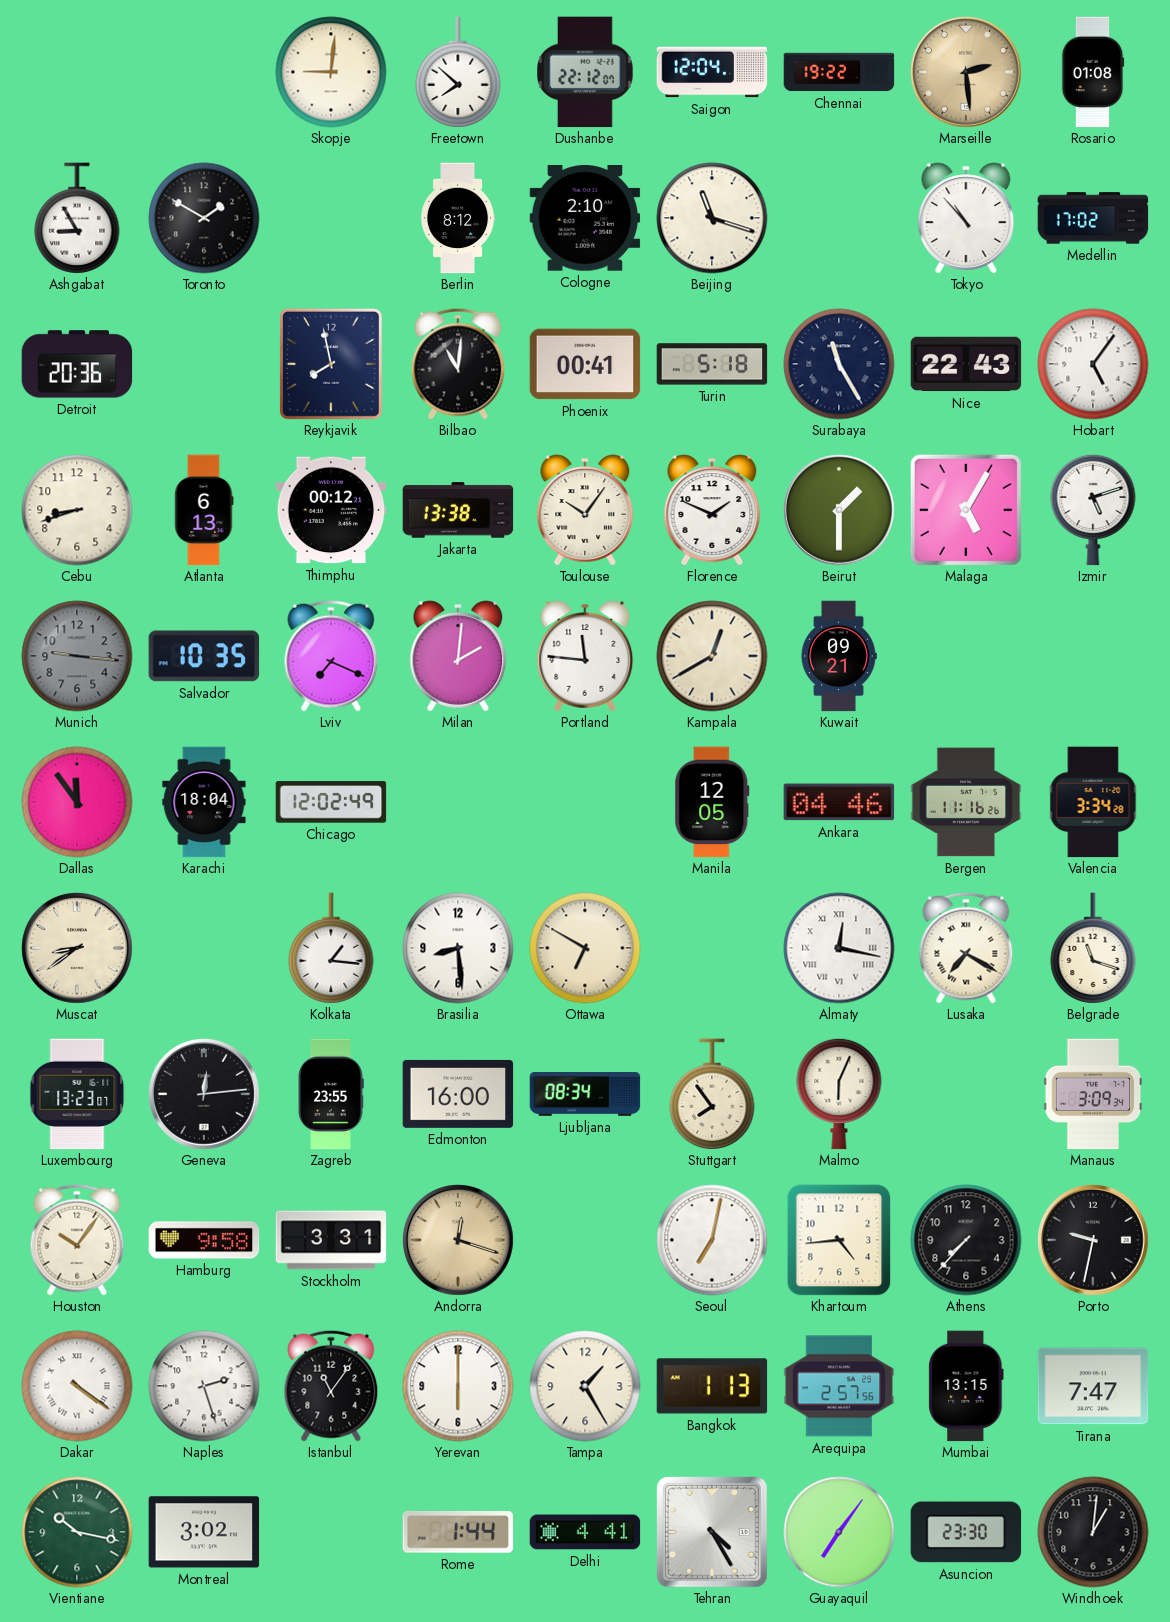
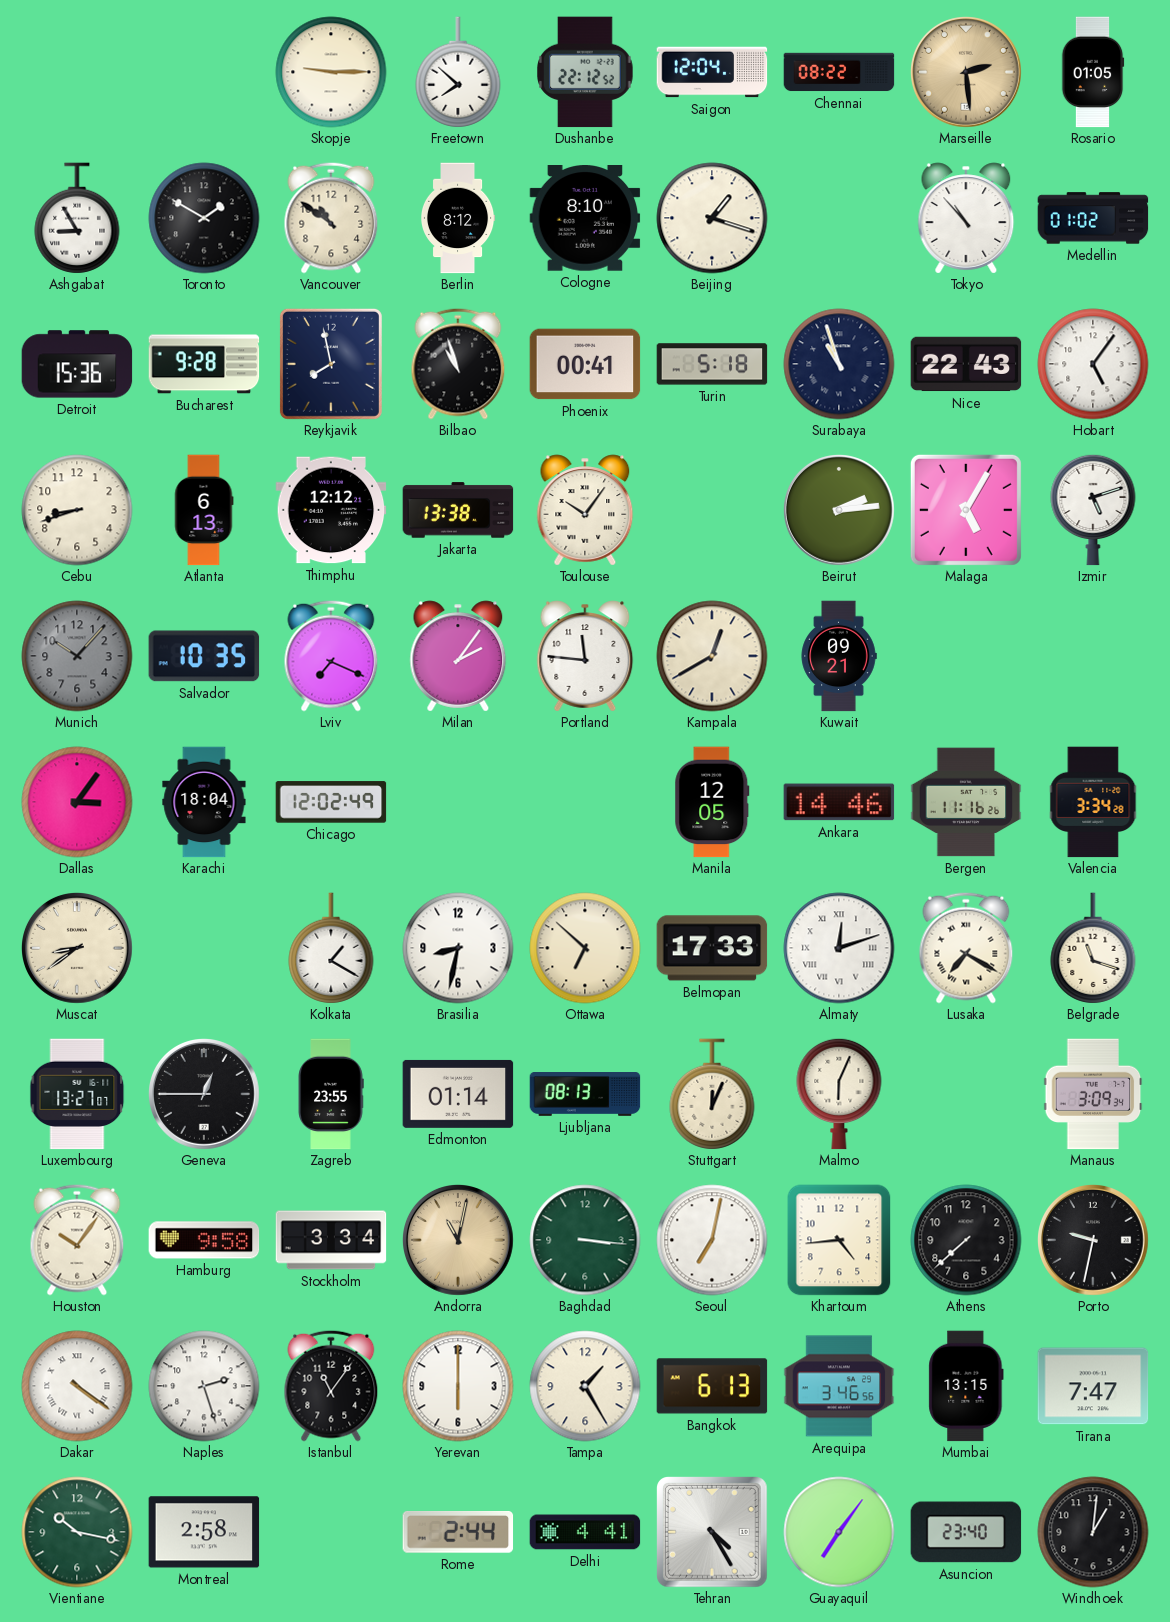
Skopje: 9:01 -> 9:15 (331, 72)
Dushanbe: 22:12:07 -> 22:12:52 (585, 72)
Chennai: 19:22 -> 08:22 (839, 72)
Rosario: 01:08 -> 01:05 (1093, 72)
Vancouver: none -> 10:51 (331, 218)
Cologne: 2:10 -> 8:10 (585, 219)
Beijing: 11:18 -> 1:18 (712, 218)
Medellin: 17:02 -> 01:02 (1093, 218)
Detroit: 20:36 -> 15:36 (77, 364)
Bucharest: none -> 9:28 (204, 364)
Bilbao: 11:01 -> 10:57 (458, 364)
Surabaya: 11:25 -> 10:57 (839, 364)
Thimphu: 00:12 -> 12:12 (331, 510)
Florence: 1:49 -> none (712, 510)
Beirut: 1:30 -> 2:14 (840, 511)
Munich: 9:16 -> 10:07 (77, 656)
Milan: 2:01 -> 2:06 (458, 656)
Dallas: 11:54 -> 3:06 (77, 802)
Ankara: 04:46 -> 14:46 (839, 802)
Kolkata: 1:16 -> 1:20 (331, 948)
Brasilia: 8:29 -> 8:32 (458, 948)
Ottawa: 6:50 -> 6:52 (585, 948)
Belmopan: none -> 17:33 (712, 948)
Almaty: 12:17 -> 12:12 (839, 948)
Luxembourg: 13:23 -> 13:27 (77, 1094)
Geneva: 12:14 -> 12:45 (205, 1095)
Edmonton: 16:00 -> 01:14 (458, 1094)
Ljubljana: 08:34 -> 08:13 (585, 1095)
Stuttgart: 7:54 -> 12:04 (712, 1094)
Stockholm: 3:31 -> 3:34 (331, 1240)
Andorra: 12:18 -> 11:02 (459, 1241)
Baghdad: none -> 3:16 (585, 1240)
Athens: 7:37 -> 7:38 (966, 1240)
Bangkok: 1:13 -> 6:13 (712, 1386)
Arequipa: 2:57 -> 3:46 (839, 1386)
Montreal: 3:02 -> 2:58 (204, 1532)
Rome: 1:44 -> 2:44 (458, 1533)
Asuncion: 23:30 -> 23:40 (966, 1532)
